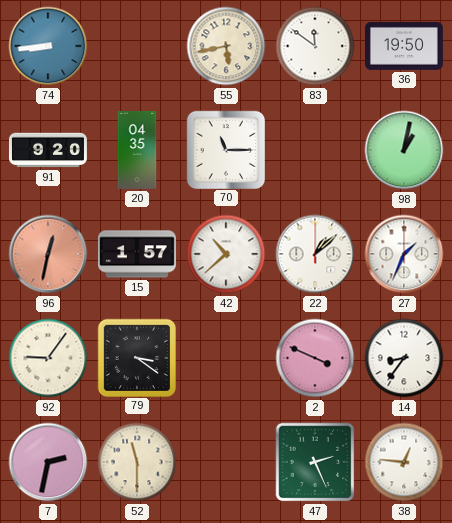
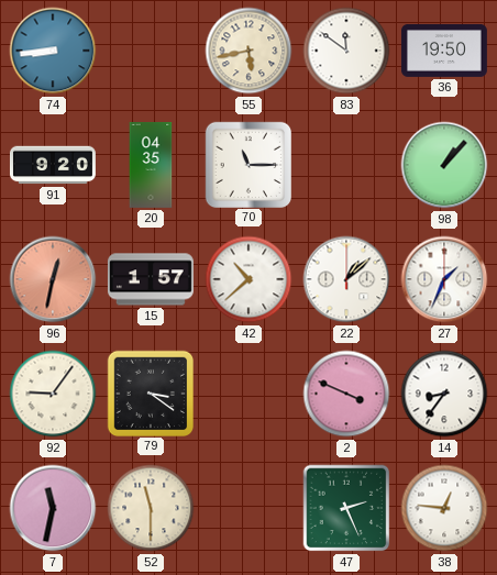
98: 1:02 -> 1:07 (444, 165)
7: 2:32 -> 11:32 (53, 508)
